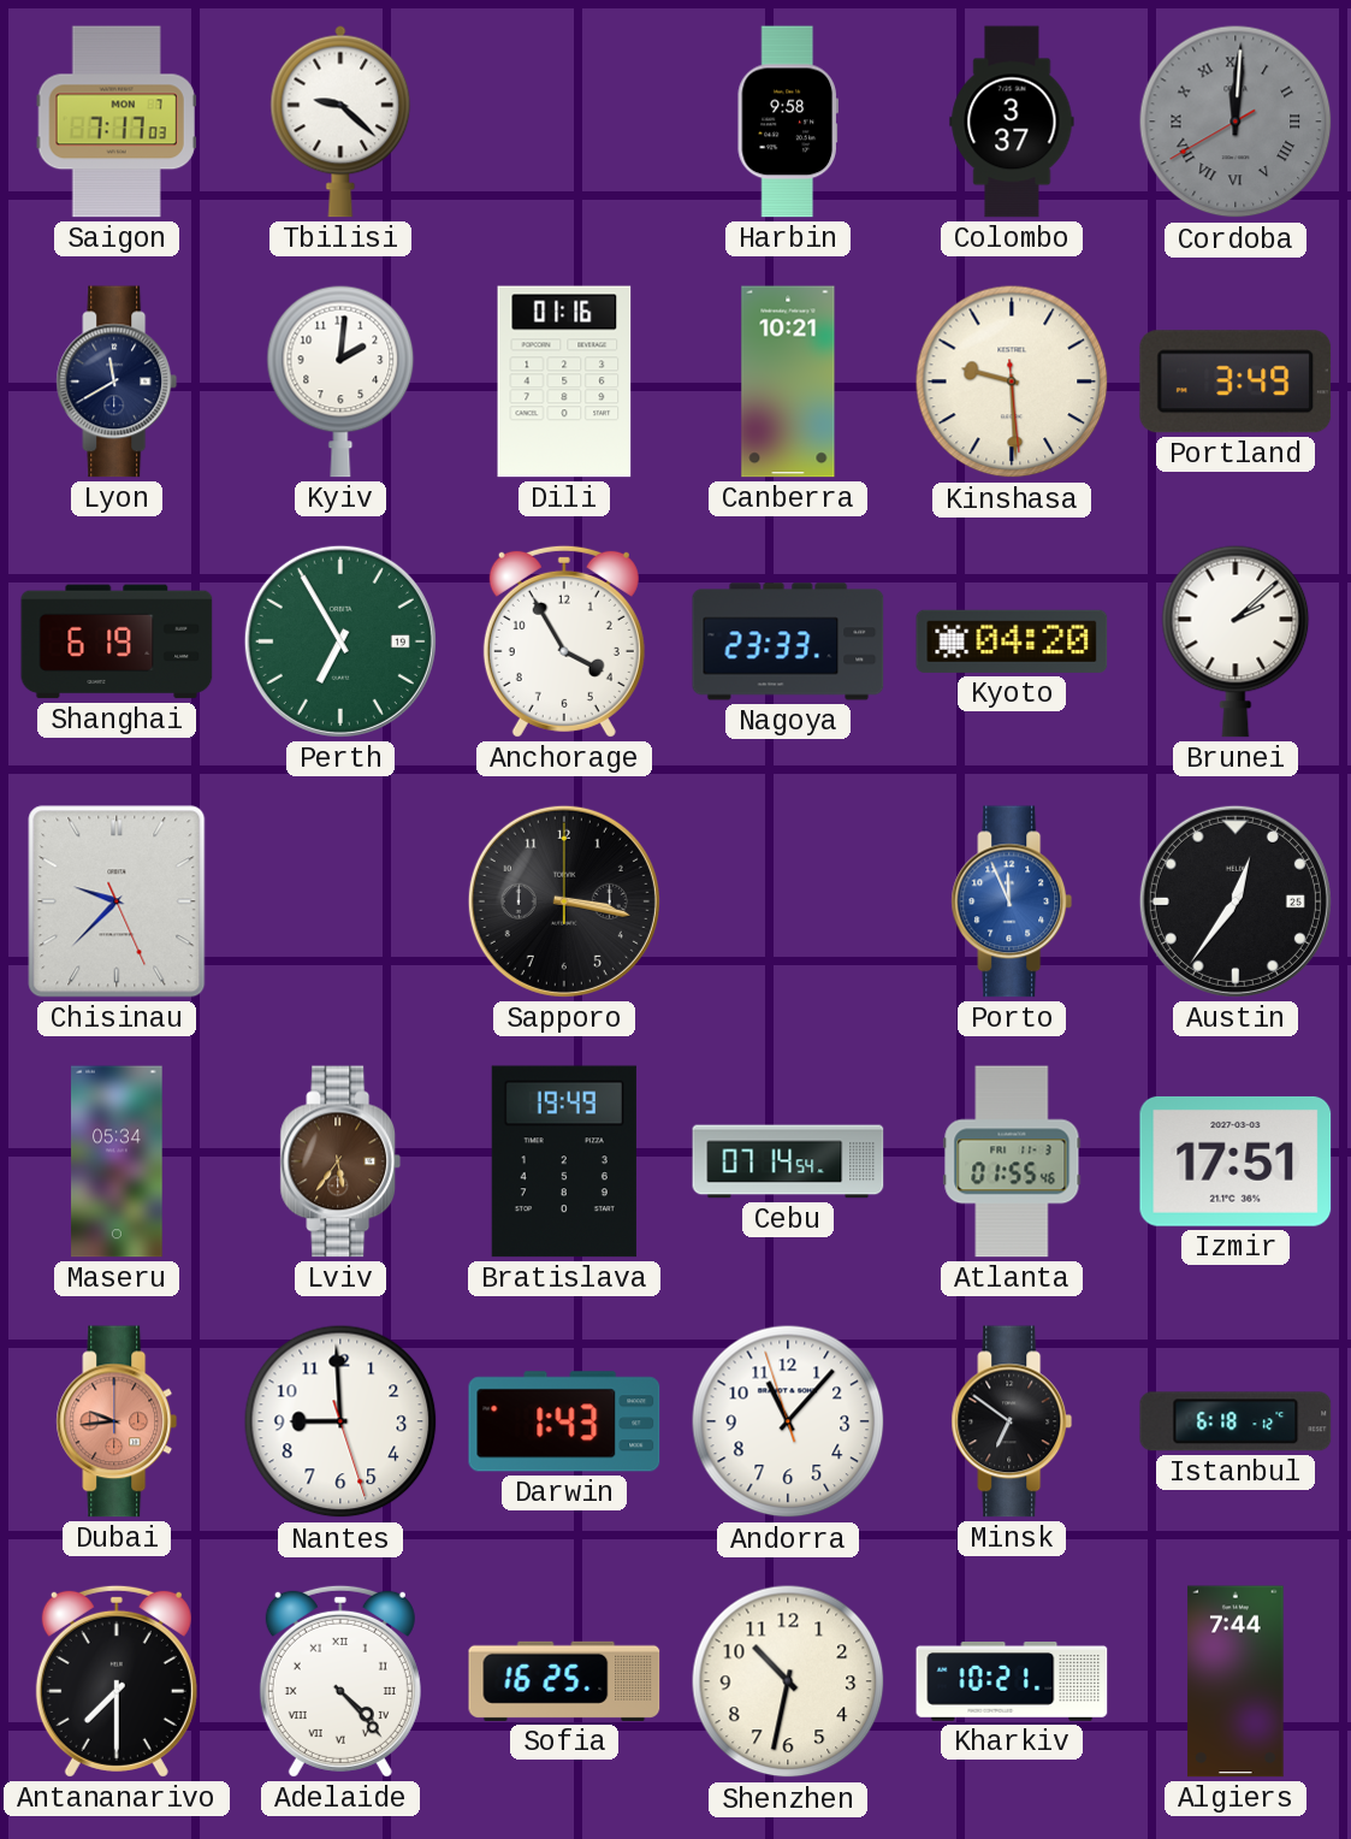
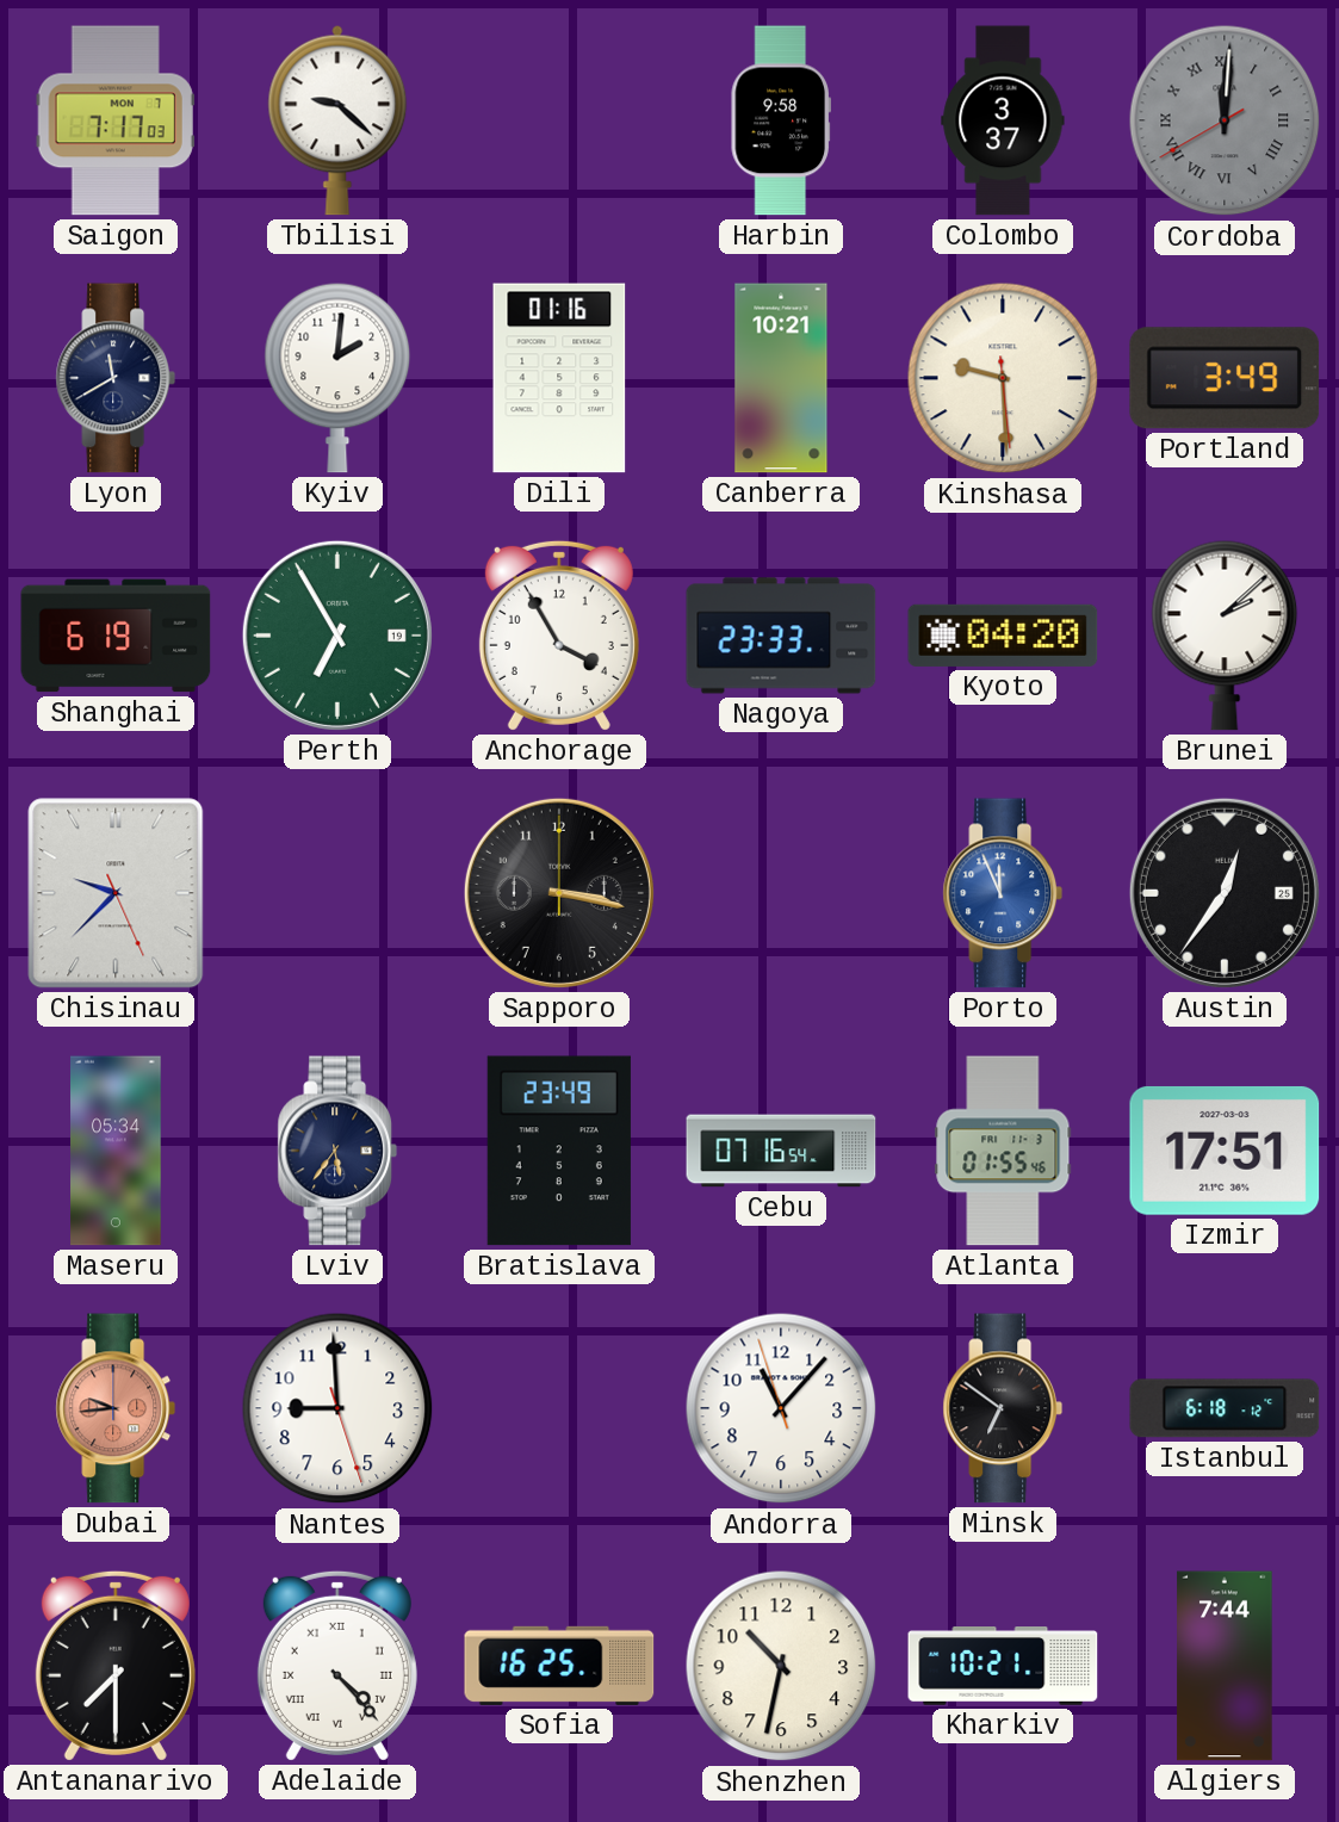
Lviv dial: brown -> navy (337, 1151)
Bratislava: 19:49 -> 23:49 (559, 1151)
Cebu: 07:14 -> 07:16 (781, 1151)
Darwin: 1:43 -> none (564, 1421)
